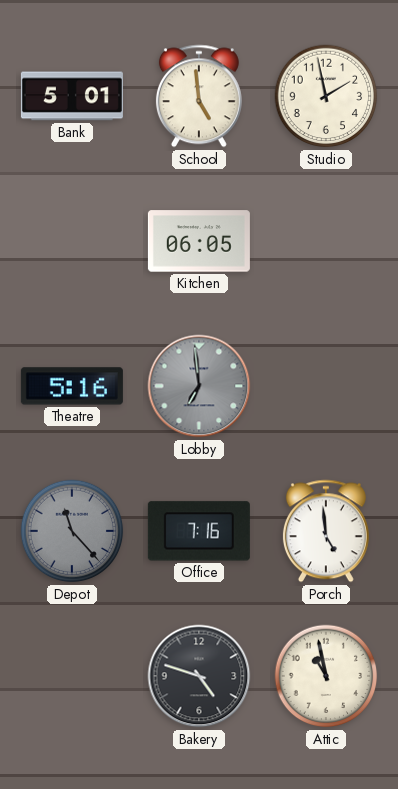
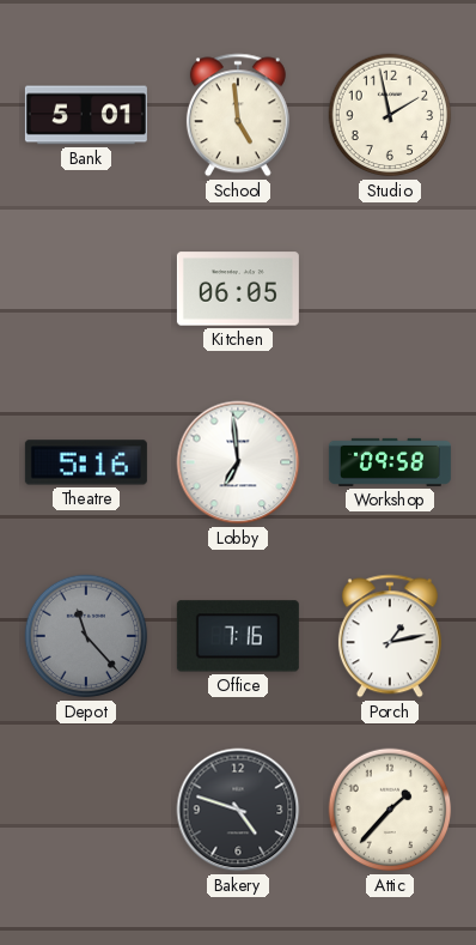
Lobby dial: grey -> white (238, 462)
Workshop: none -> 09:58 (390, 462)
Porch: 4:59 -> 1:13 (390, 636)
Attic: 10:58 -> 1:37 (390, 810)
